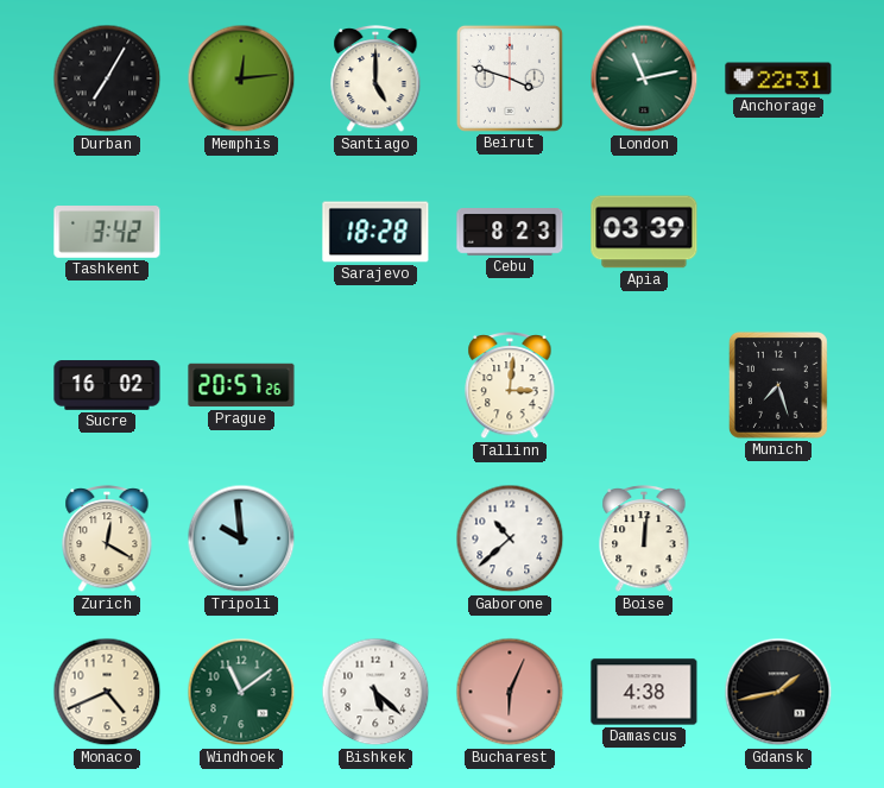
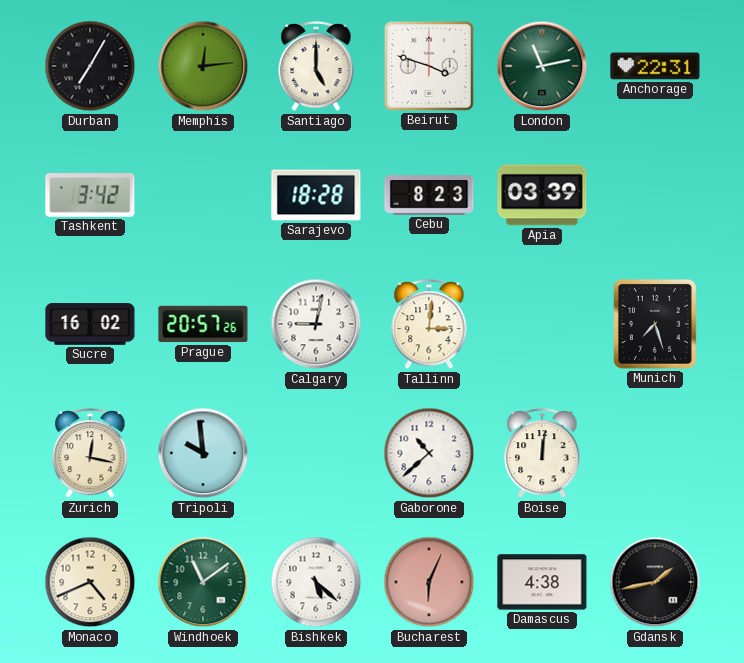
Calgary: none -> 9:02 (316, 324)
Zurich: 12:20 -> 12:17 (90, 454)
